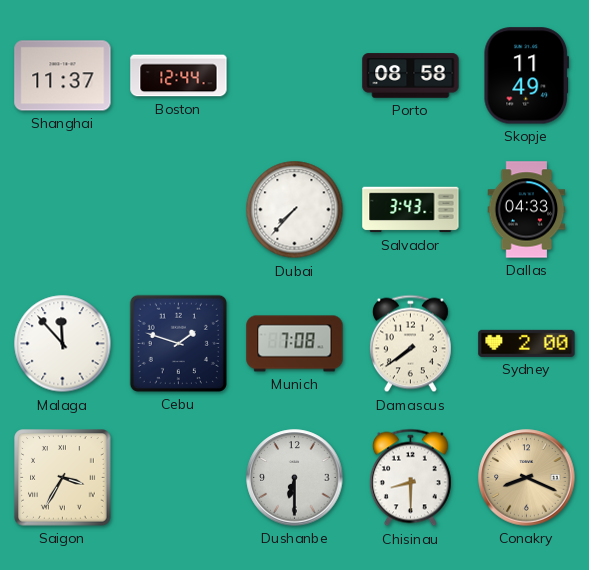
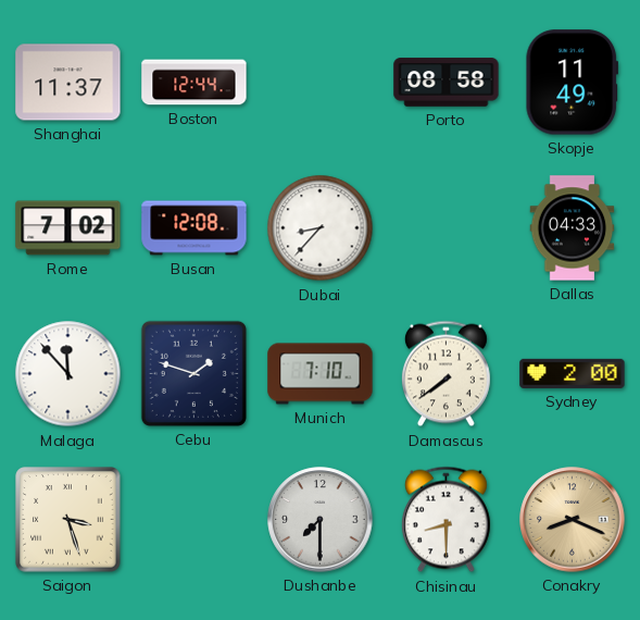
Rome: none -> 7:02 (68, 228)
Busan: none -> 12:08 (194, 228)
Dubai: 7:37 -> 8:37 (321, 228)
Salvador: 3:43 -> none (411, 210)
Munich: 7:08 -> 7:10 (321, 374)
Saigon: 3:35 -> 3:27 (68, 520)
Dushanbe: 6:30 -> 7:30 (321, 520)
